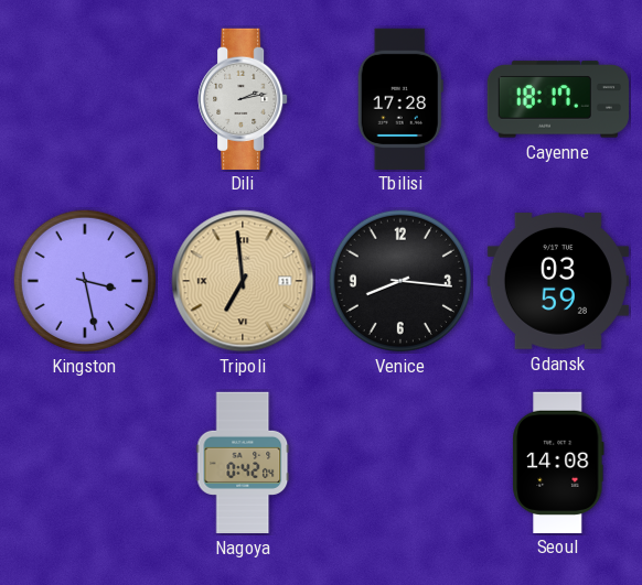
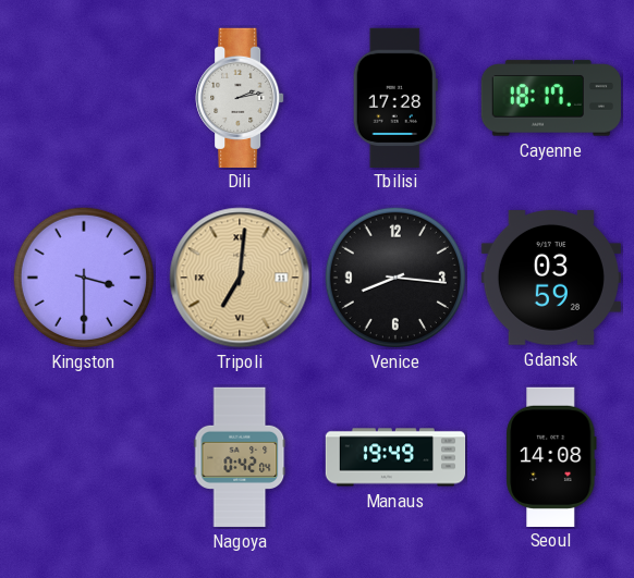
Kingston: 3:28 -> 3:30 (84, 278)
Tripoli: 6:59 -> 7:01 (240, 278)
Manaus: none -> 19:49 (395, 457)
